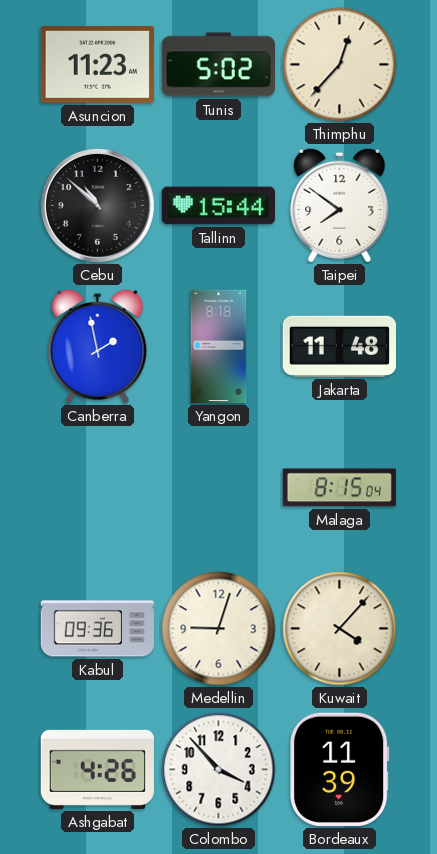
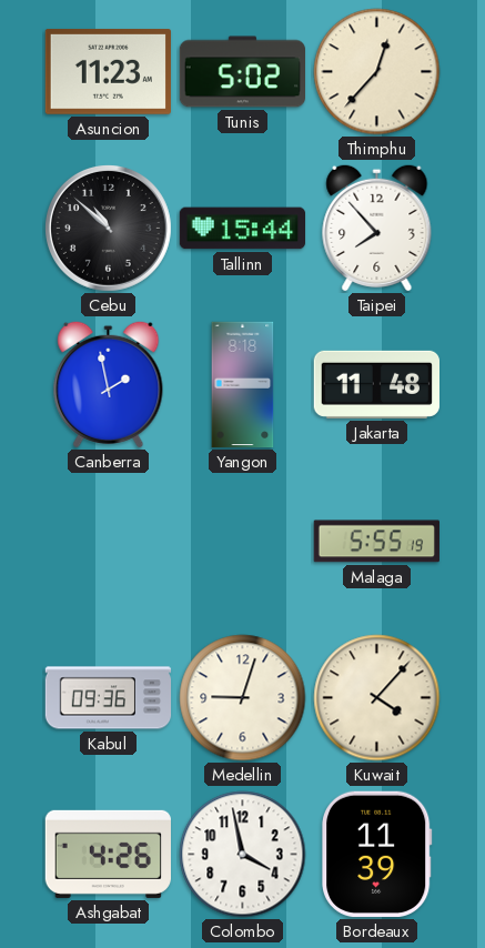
Taipei: 7:51 -> 7:53 (377, 228)
Malaga: 8:15 -> 5:55 (376, 542)
Colombo: 3:53 -> 3:58 (243, 855)
